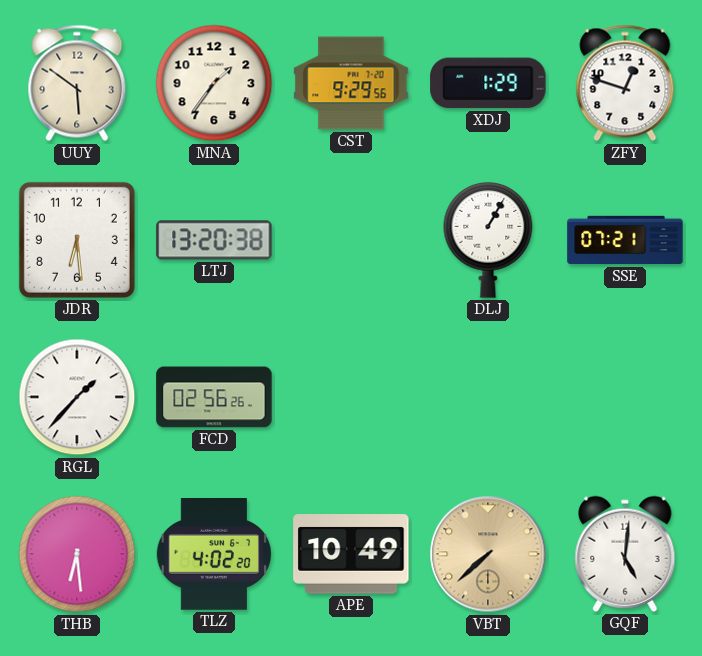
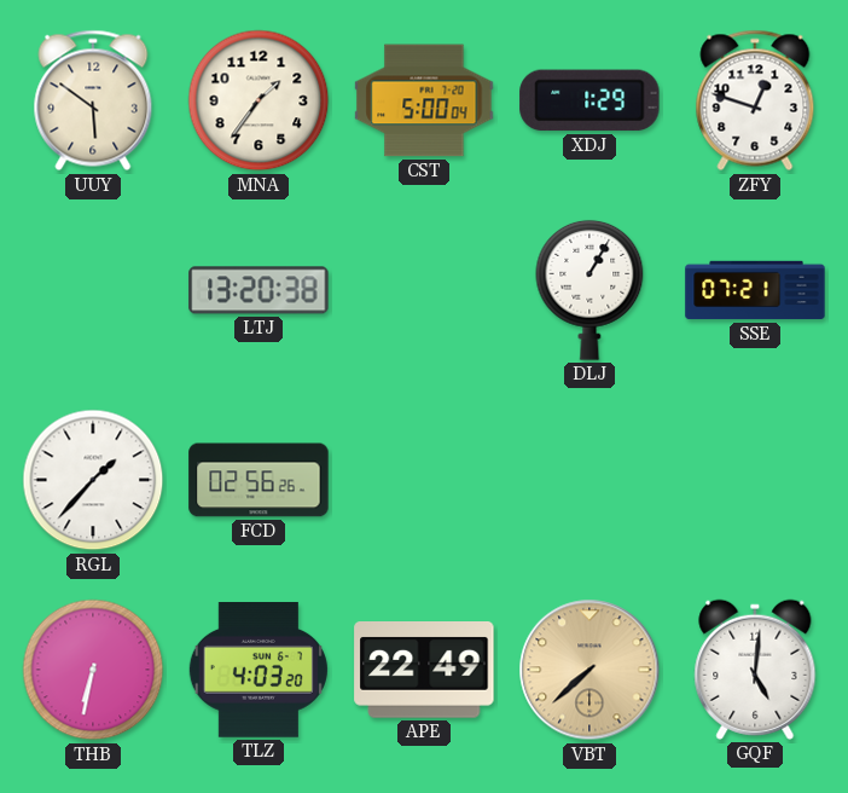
CST: 9:29 -> 5:00 (424, 100)
JDR: 6:29 -> none (77, 240)
THB: 6:29 -> 6:32 (93, 670)
TLZ: 4:02 -> 4:03 (259, 671)
APE: 10:49 -> 22:49 (424, 671)
